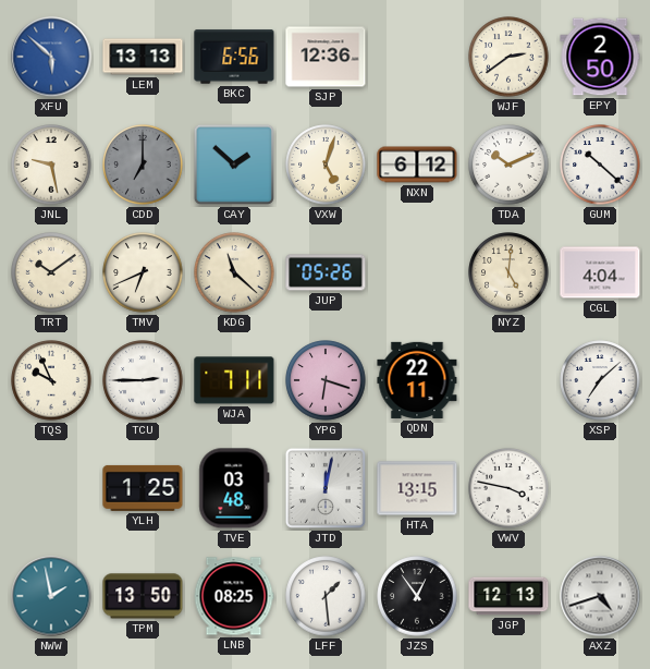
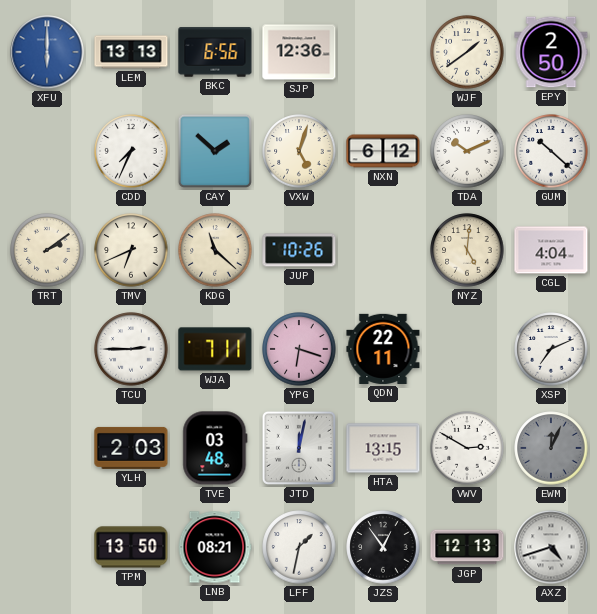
XFU: 5:52 -> 6:00 (47, 52)
WJF: 2:39 -> 1:39 (467, 52)
JNL: 9:28 -> none (51, 165)
CDD: 7:00 -> 7:34 (131, 151)
CDD dial: grey -> white (131, 151)
TRT: 10:09 -> 2:09 (47, 250)
JUP: 05:26 -> 10:26 (299, 250)
TQS: 9:56 -> none (51, 380)
XSP: 7:08 -> 7:11 (551, 349)
YLH: 1:25 -> 2:03 (131, 448)
VWV: 3:47 -> 2:50 (467, 448)
EWM: none -> 12:04 (551, 448)
NWW: 1:58 -> none (51, 596)
LNB: 08:25 -> 08:21 (215, 547)
LFF: 1:29 -> 1:32 (299, 547)
